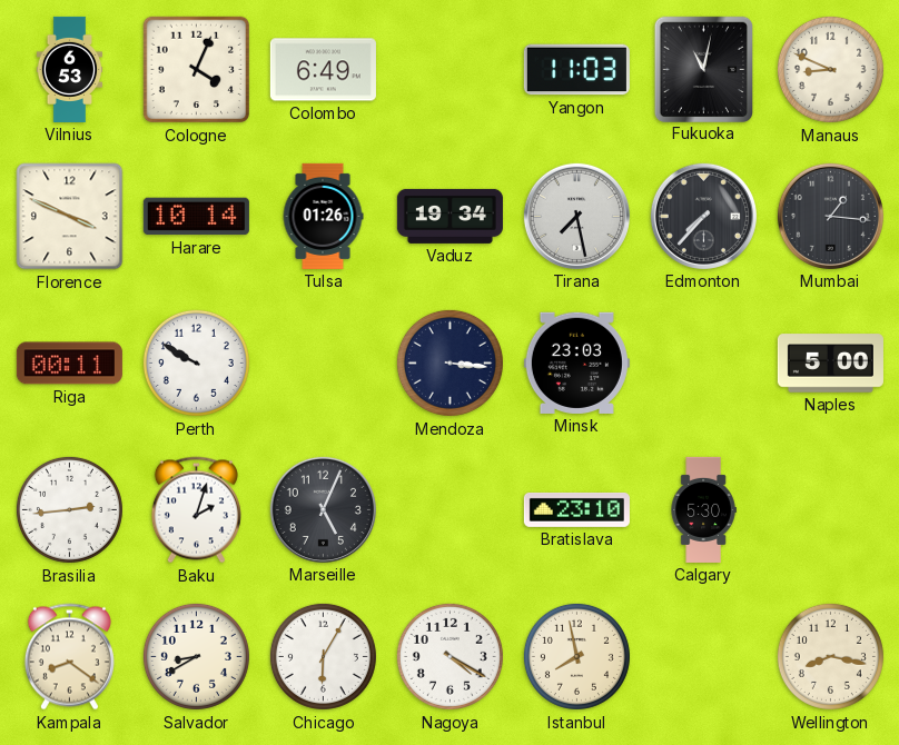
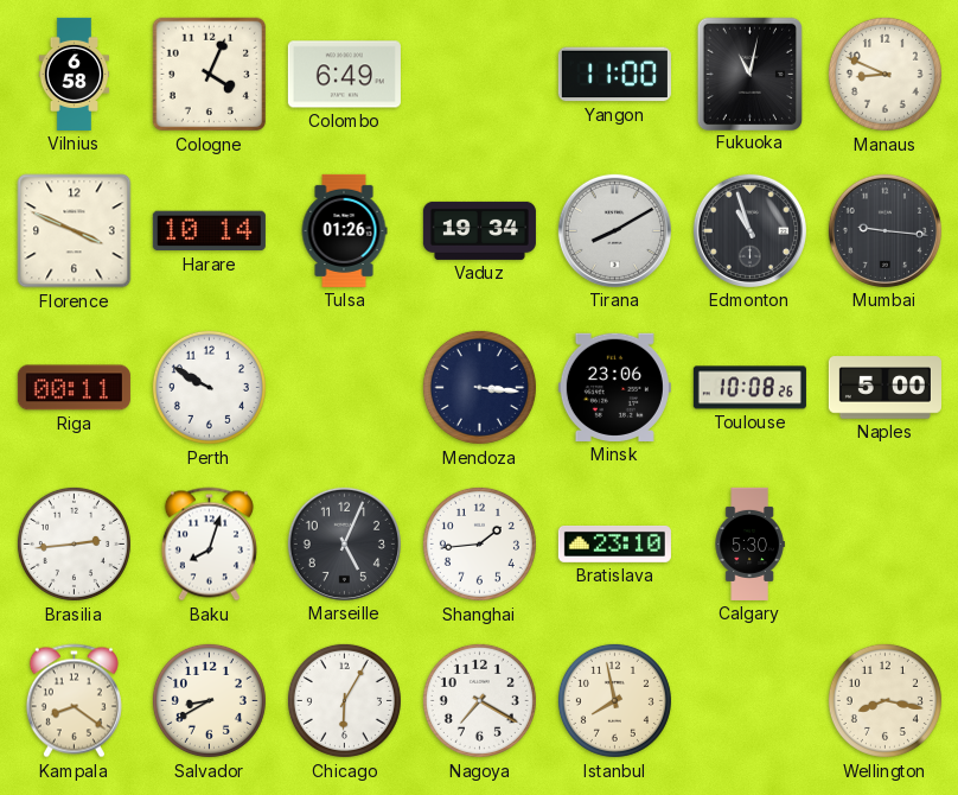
Vilnius: 6:53 -> 6:58 (75, 74)
Yangon: 11:03 -> 11:00 (614, 75)
Tirana: 7:28 -> 8:10 (614, 230)
Edmonton: 7:37 -> 10:57 (749, 230)
Mumbai: 1:16 -> 9:16 (884, 230)
Minsk: 23:03 -> 23:06 (614, 387)
Toulouse: none -> 10:08 (749, 388)
Baku: 2:03 -> 8:03 (209, 545)
Shanghai: none -> 1:44 (479, 543)
Nagoya: 4:20 -> 7:20 (479, 700)
